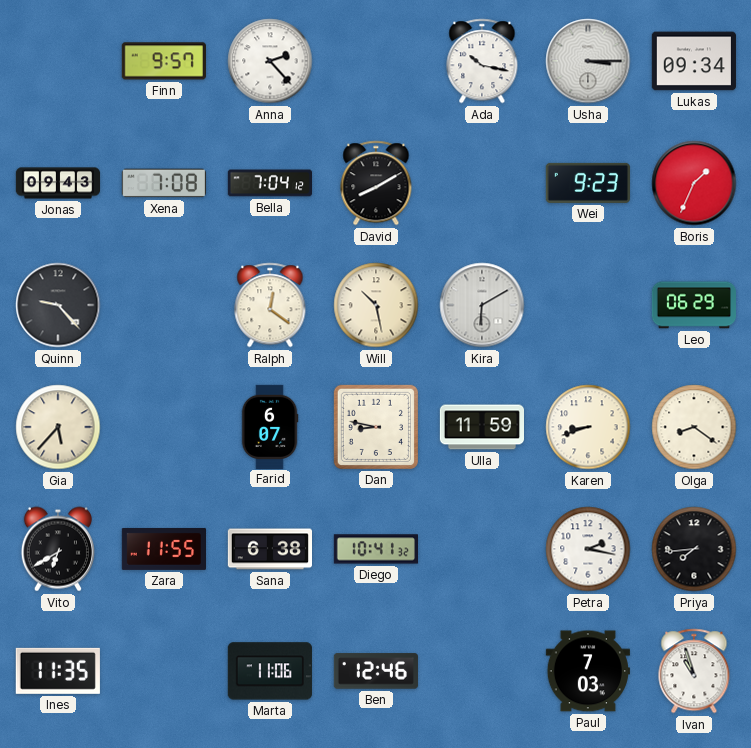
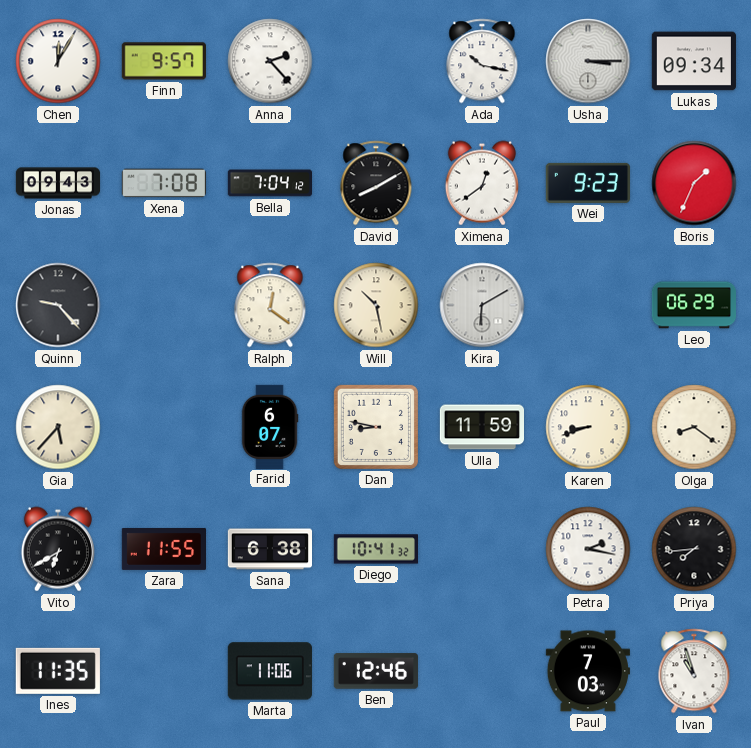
Chen: none -> 12:05 (58, 61)
Ximena: none -> 12:39 (482, 183)
